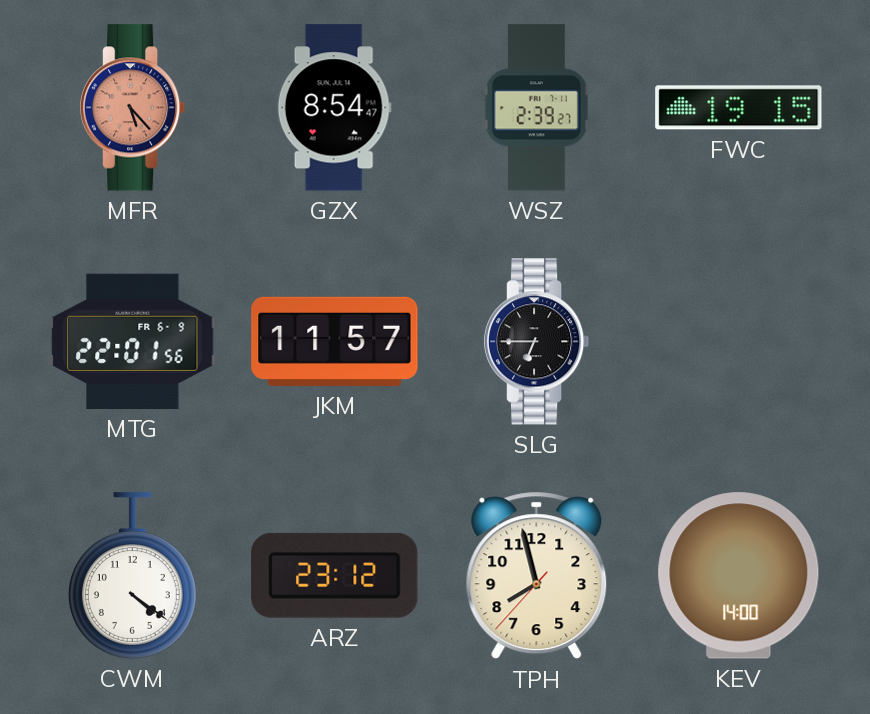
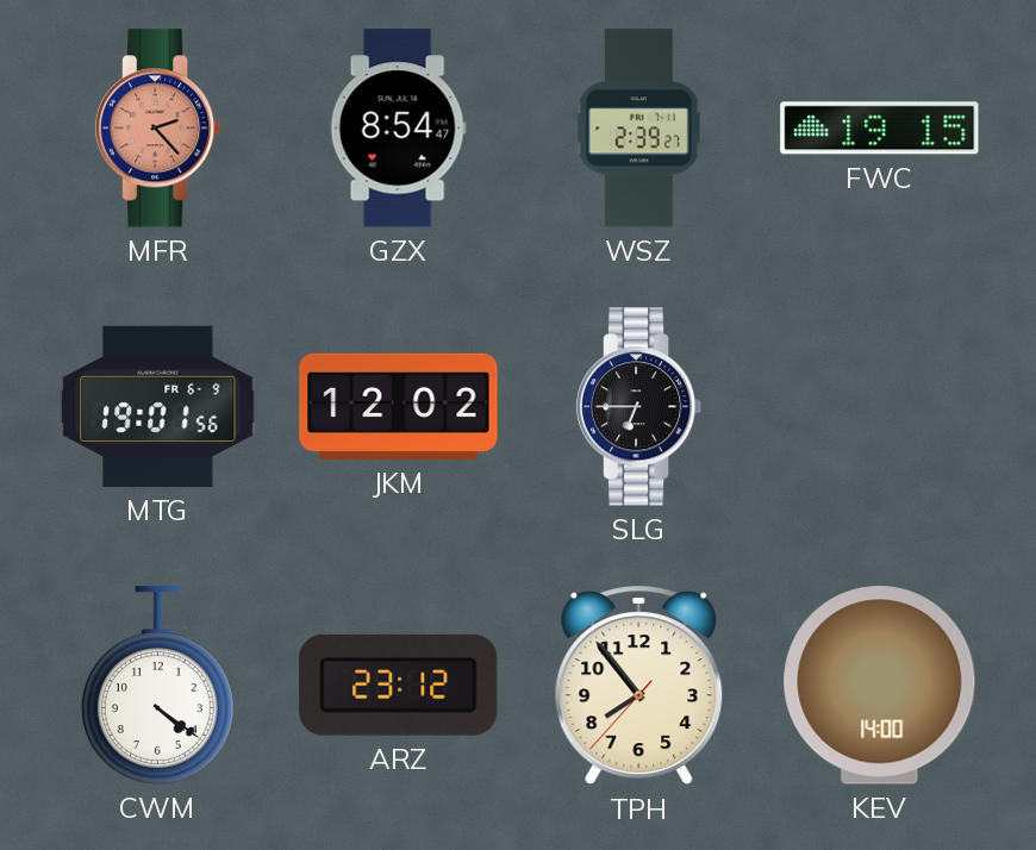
MFR: 5:23 -> 2:23 (158, 129)
MTG: 22:01 -> 19:01 (158, 406)
JKM: 11:57 -> 12:02 (399, 406)
TPH: 7:57 -> 7:53 (639, 686)
